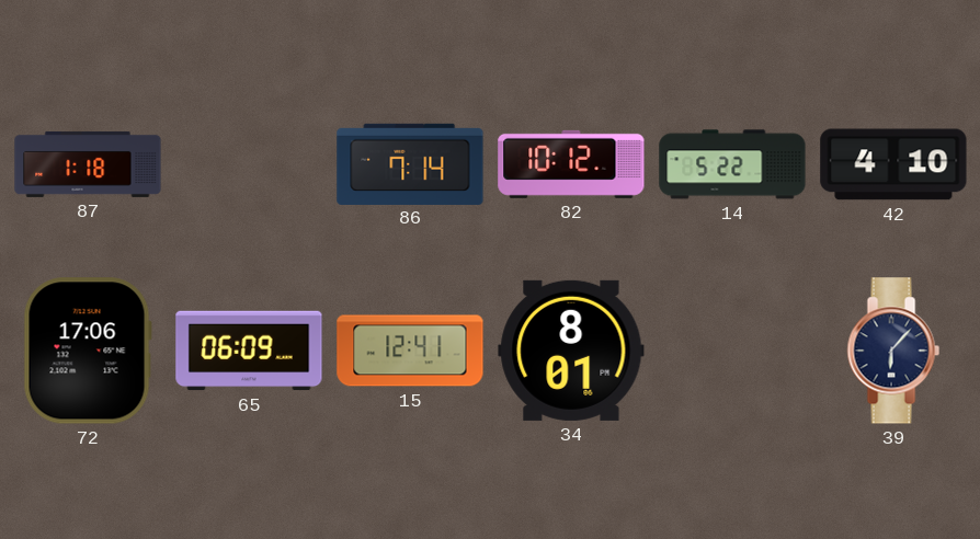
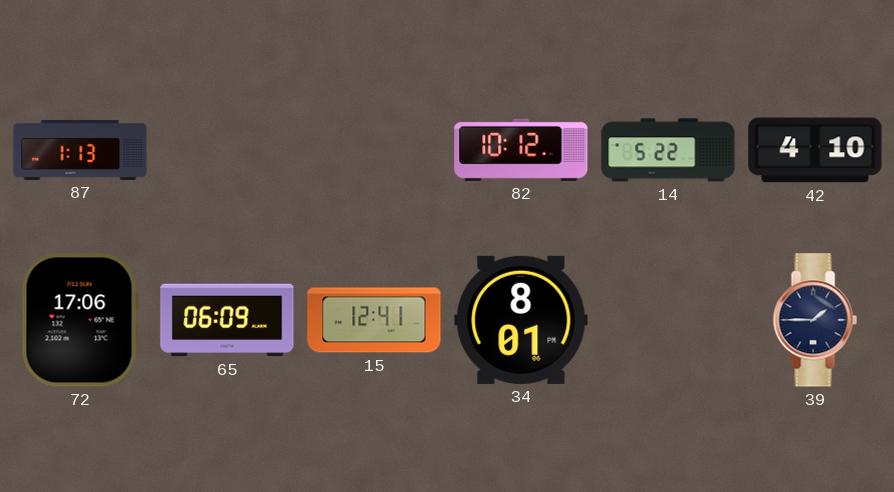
87: 1:18 -> 1:13 (80, 150)
86: 7:14 -> none (410, 163)
39: 6:07 -> 1:45 (815, 320)
